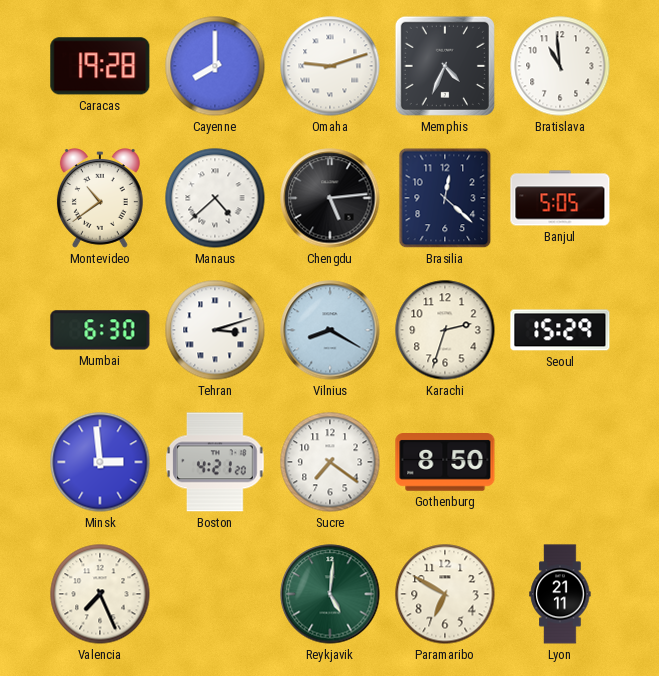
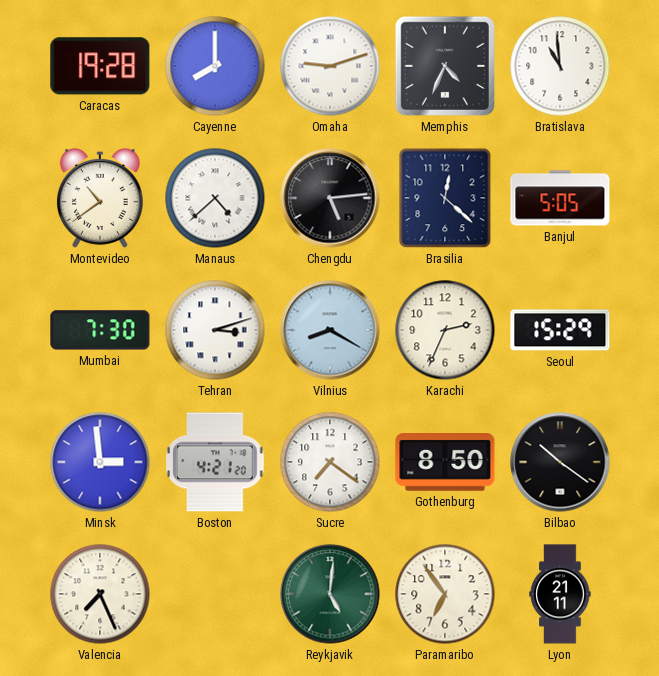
Mumbai: 6:30 -> 7:30 (100, 330)
Karachi: 2:33 -> 2:34 (445, 330)
Bilbao: none -> 10:21 (560, 462)
Paramaribo: 6:50 -> 6:54 (445, 594)
